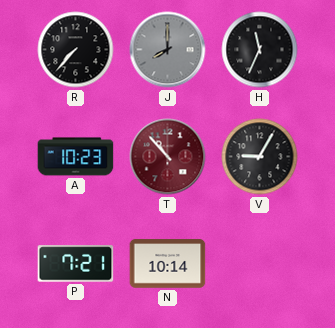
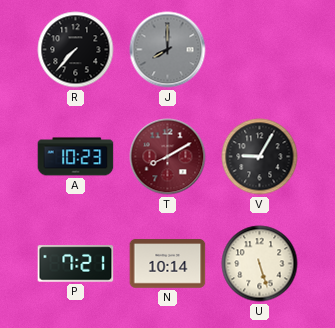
H: 11:34 -> none (260, 50)
T: 10:53 -> 8:10 (168, 157)
U: none -> 5:27 (260, 264)
